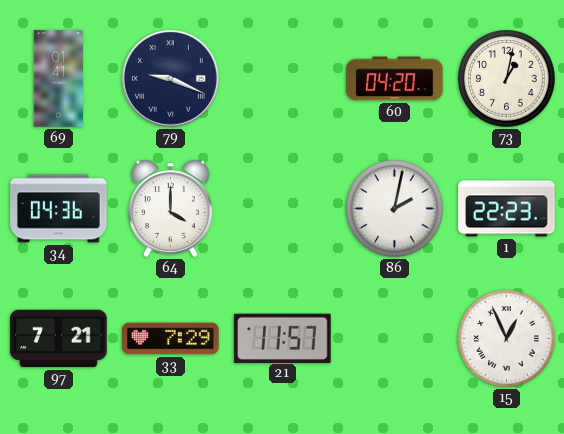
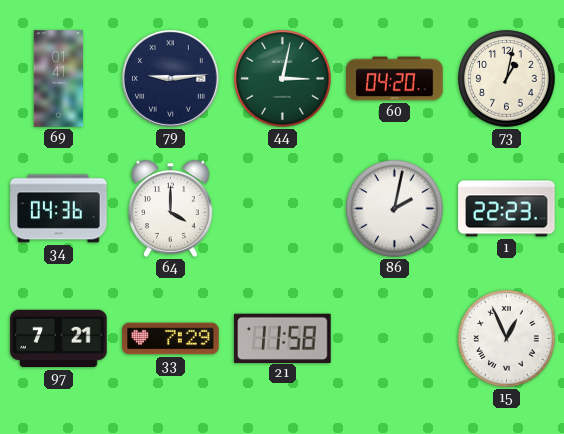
79: 9:19 -> 9:14 (170, 78)
44: none -> 3:02 (283, 79)
21: 11:57 -> 11:58 (283, 338)
